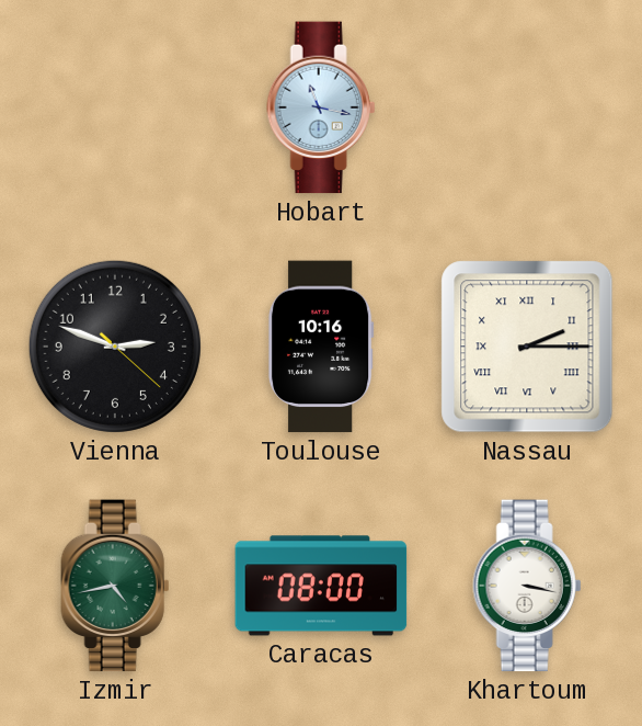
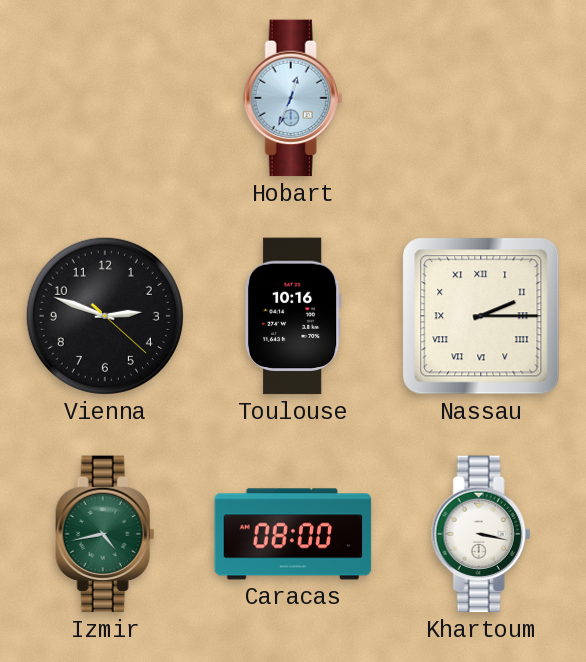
Hobart: 11:17 -> 12:34 (293, 98)
